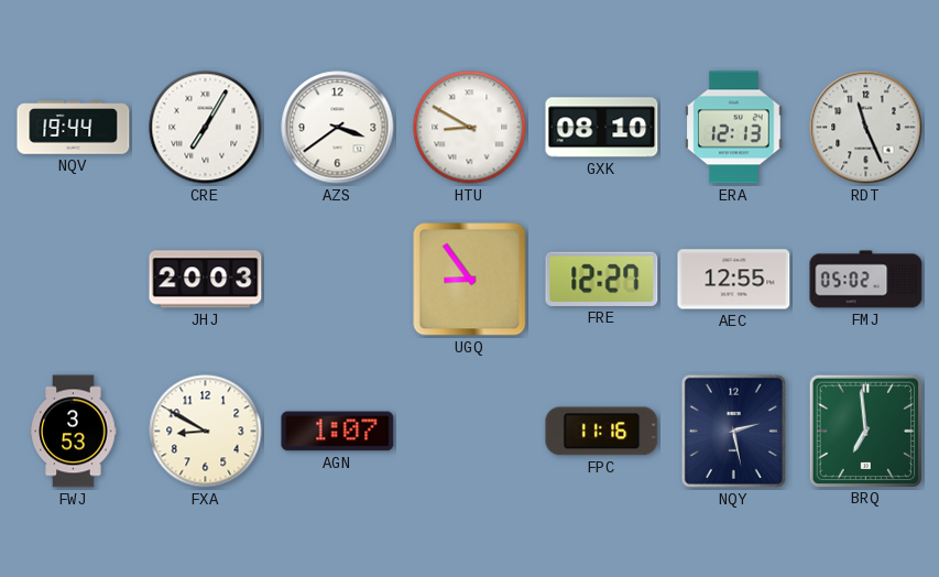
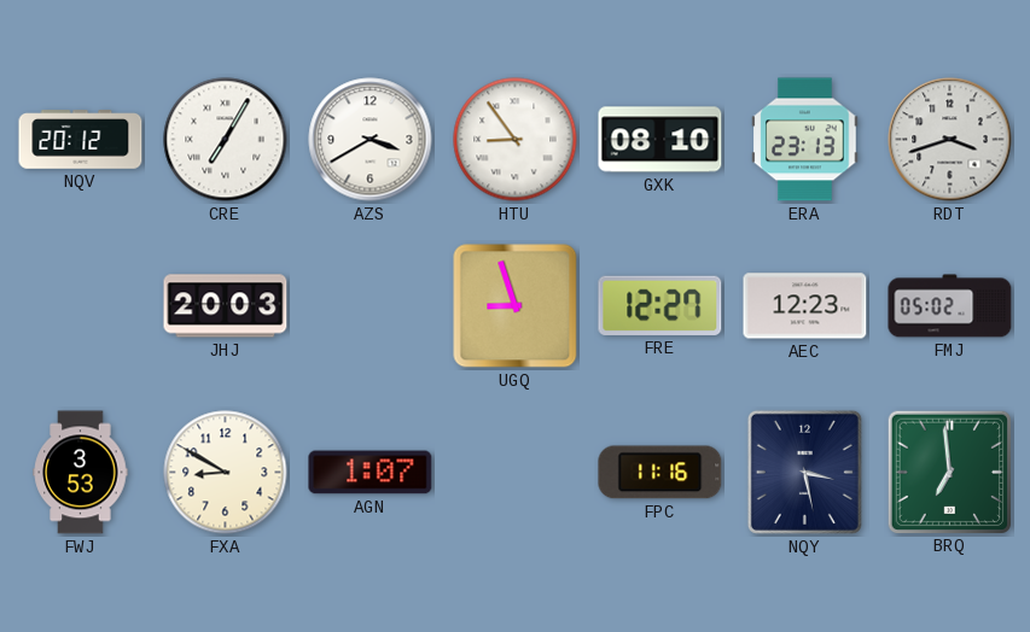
NQV: 19:44 -> 20:12 (81, 140)
AZS: 3:39 -> 3:40 (371, 140)
HTU: 8:50 -> 8:54 (516, 140)
ERA: 12:13 -> 23:13 (805, 140)
RDT: 11:26 -> 3:42 (950, 140)
UGQ: 8:54 -> 8:57 (516, 306)
AEC: 12:55 -> 12:23 (805, 306)
NQY: 2:28 -> 3:28 (804, 472)
